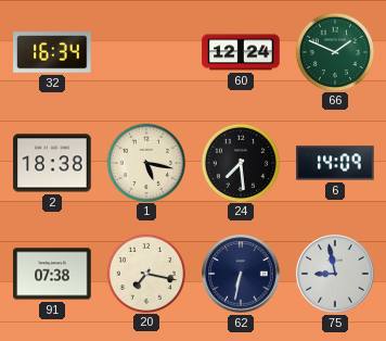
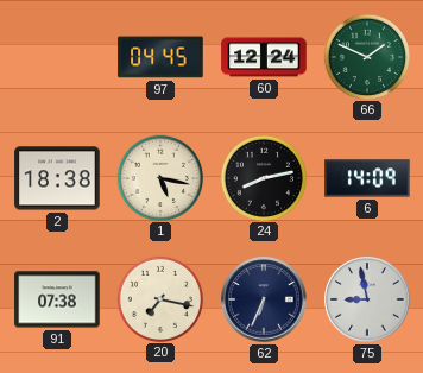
32: 16:34 -> none (52, 52)
97: none -> 04:45 (160, 57)
24: 7:29 -> 8:13 (263, 177)
62: 6:32 -> 6:34 (264, 299)
